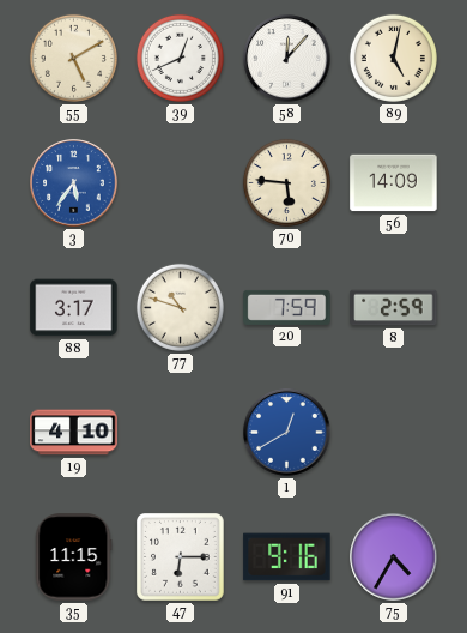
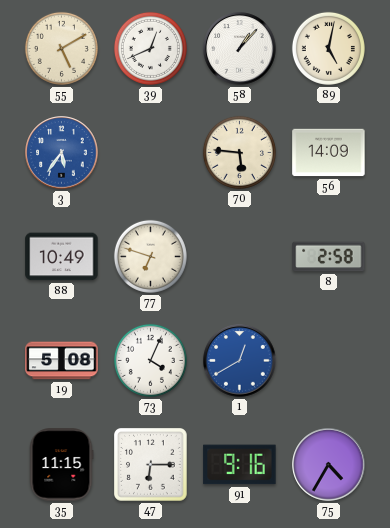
58: 12:07 -> 1:07 (240, 49)
88: 3:17 -> 10:49 (62, 257)
77: 10:48 -> 6:48 (150, 256)
20: 7:59 -> none (287, 307)
8: 2:59 -> 2:58 (329, 257)
19: 4:10 -> 5:08 (62, 361)
73: none -> 4:04 (150, 360)
